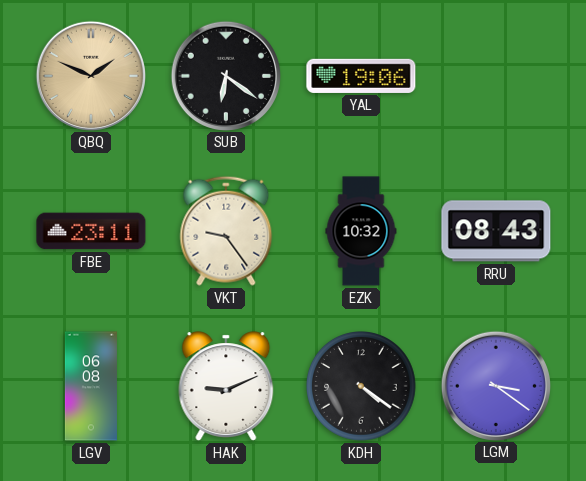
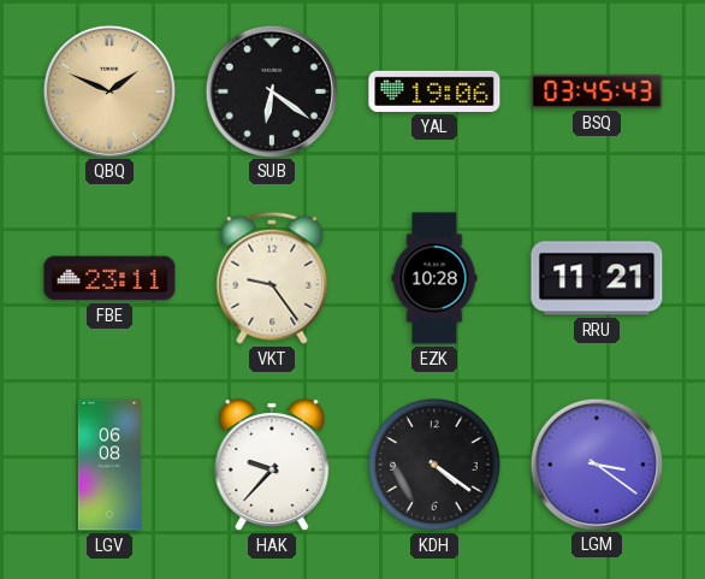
BSQ: none -> 03:45 (597, 91)
EZK: 10:32 -> 10:28 (434, 278)
RRU: 08:43 -> 11:21 (597, 278)
HAK: 9:11 -> 9:37 (272, 465)
